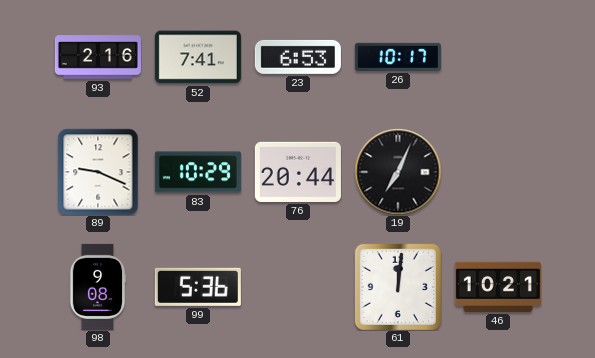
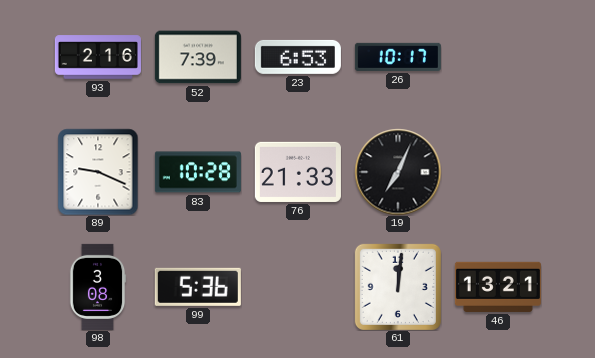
52: 7:41 -> 7:39 (198, 57)
83: 10:29 -> 10:28 (198, 172)
76: 20:44 -> 21:33 (298, 172)
98: 9:08 -> 3:08 (98, 287)
46: 10:21 -> 13:21 (498, 287)
